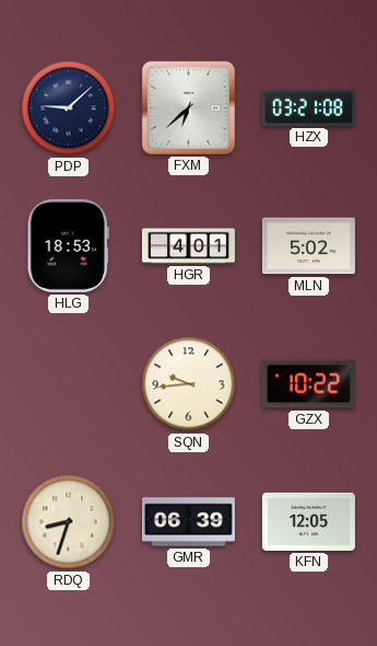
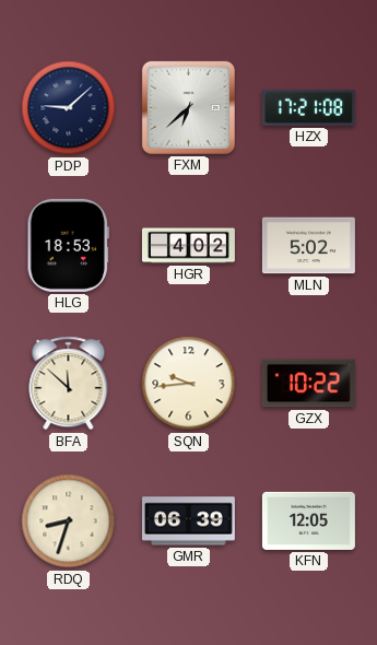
HZX: 03:21 -> 17:21 (308, 107)
HGR: 4:01 -> 4:02 (188, 246)
BFA: none -> 11:52 (69, 384)
